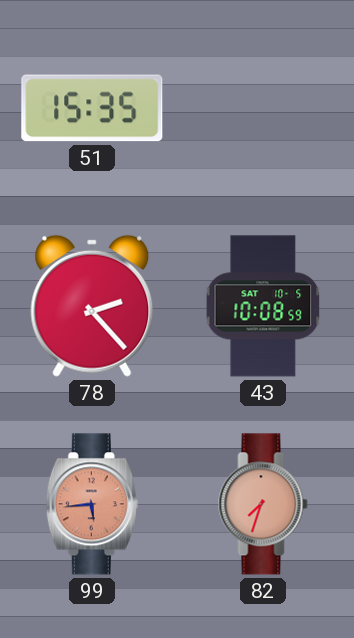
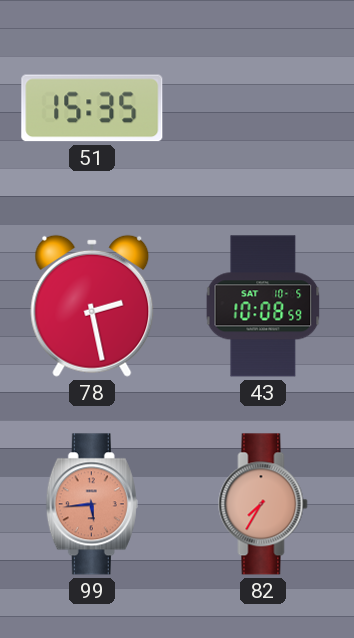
78: 2:23 -> 2:28 (92, 306)
82: 7:33 -> 7:35 (263, 504)
